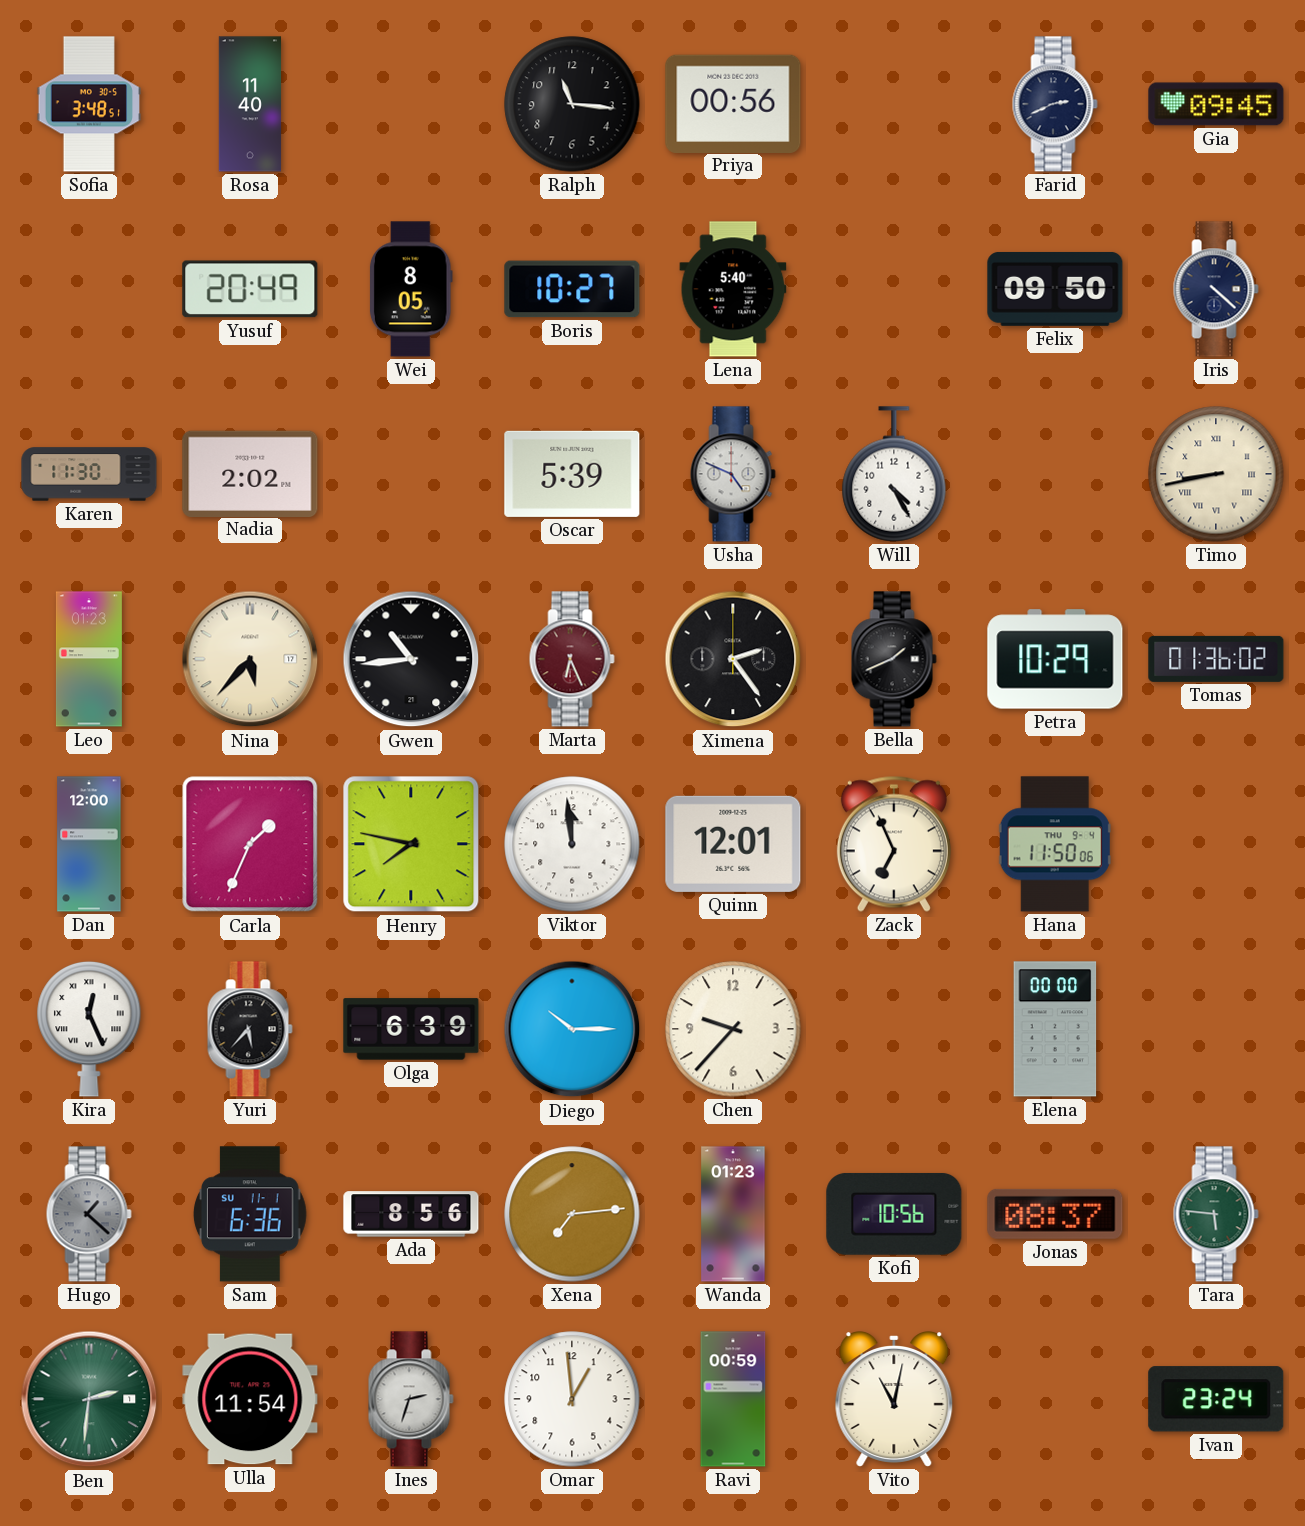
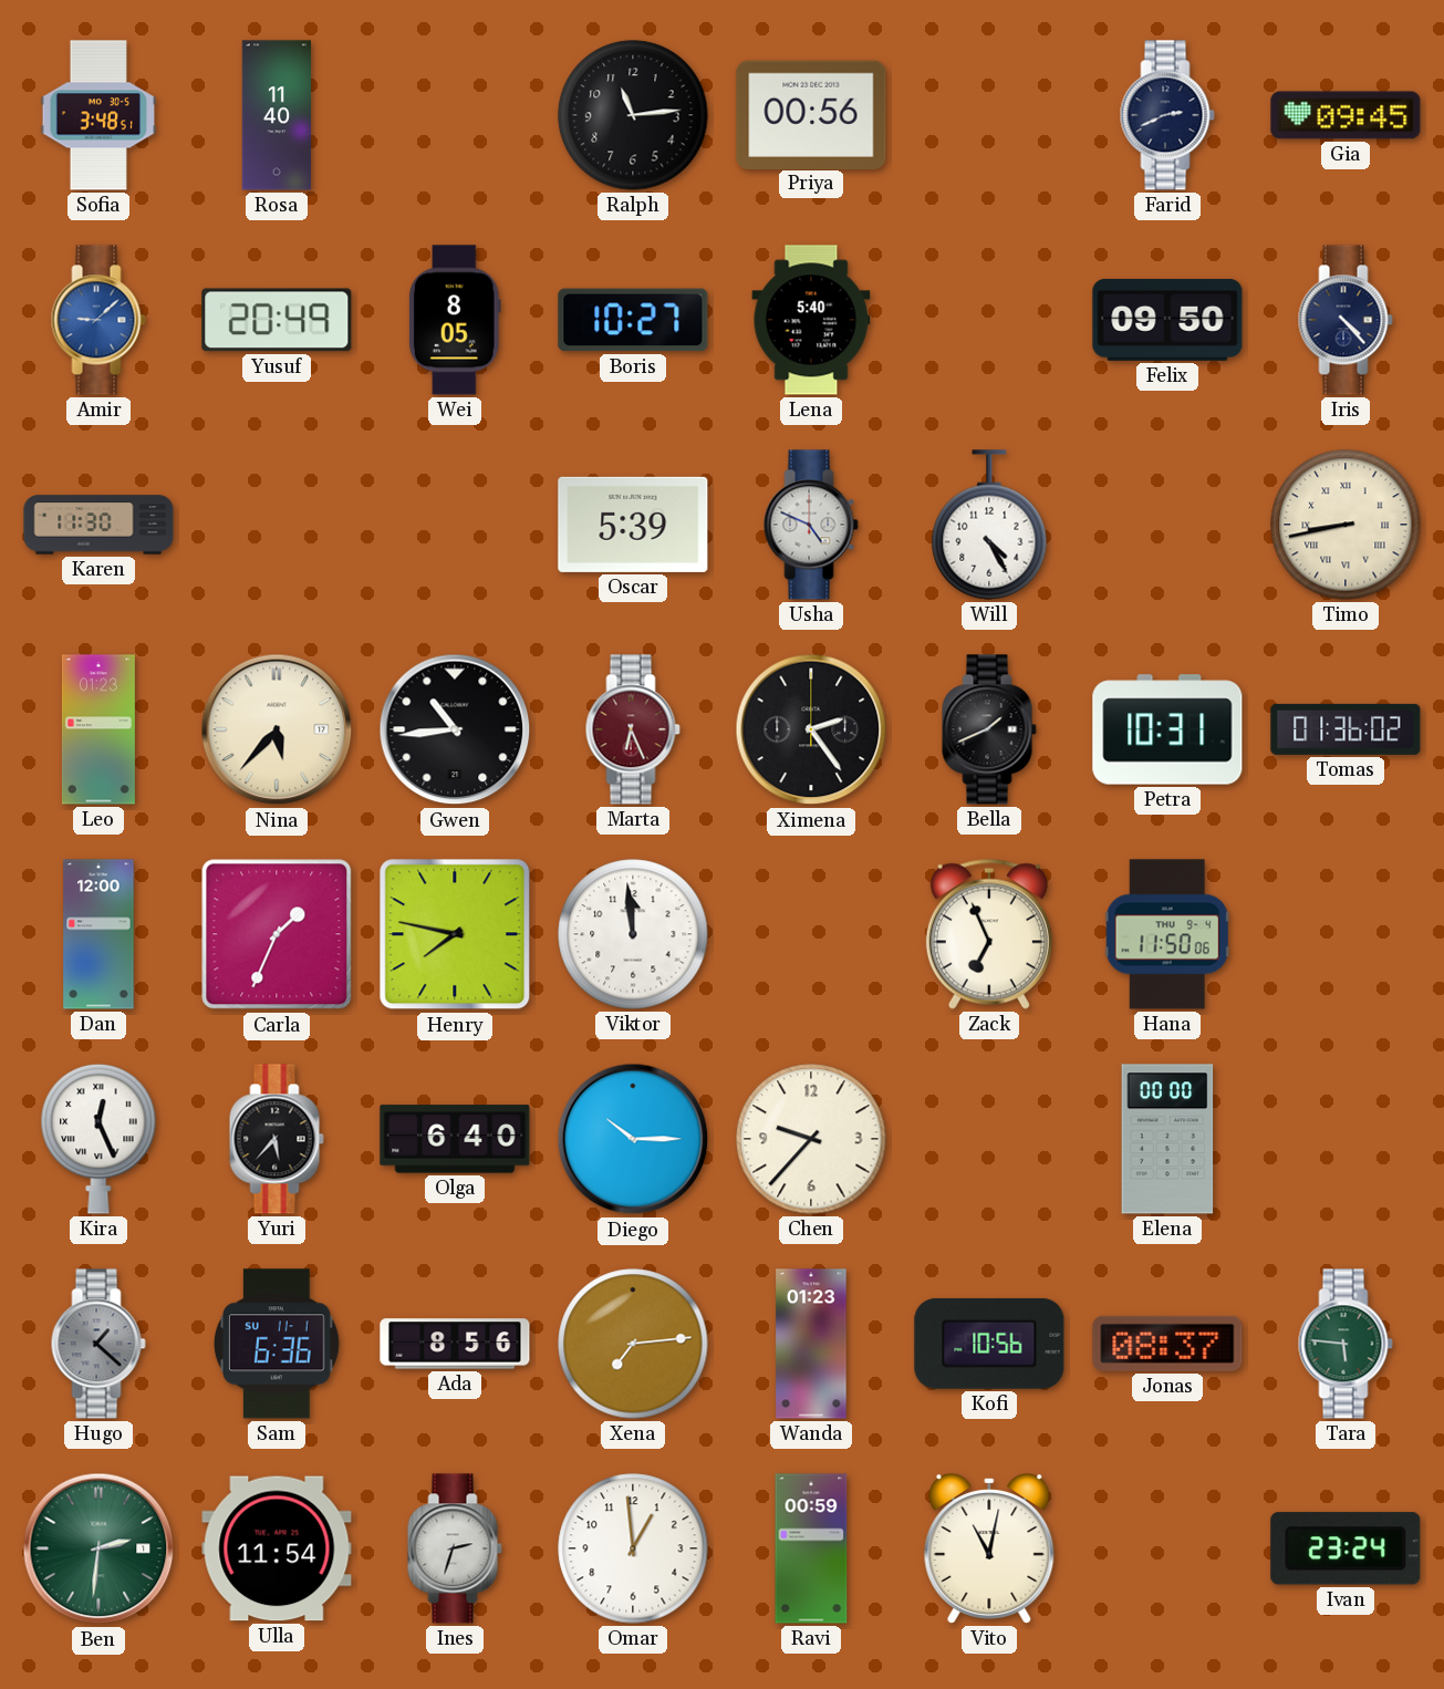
Ralph: 11:16 -> 11:14 (633, 115)
Amir: none -> 9:08 (98, 320)
Iris: 4:22 -> 4:23 (1346, 320)
Nadia: 2:02 -> none (250, 473)
Petra: 10:29 -> 10:31 (1167, 729)
Quinn: 12:01 -> none (733, 844)
Olga: 6:39 -> 6:40 (455, 1139)
